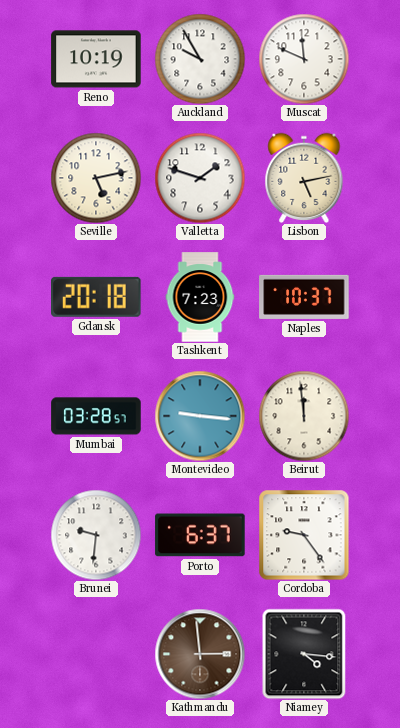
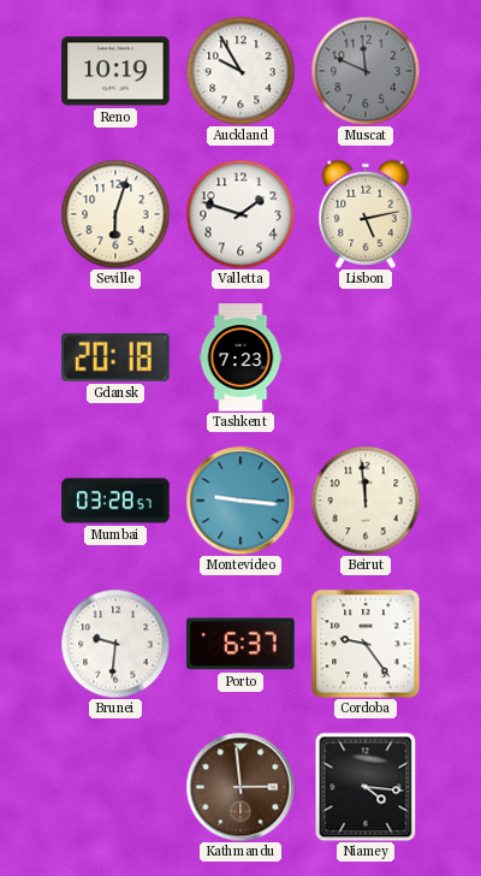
Muscat dial: white -> grey (366, 71)
Seville: 5:13 -> 6:03 (115, 214)
Naples: 10:37 -> none (304, 297)
